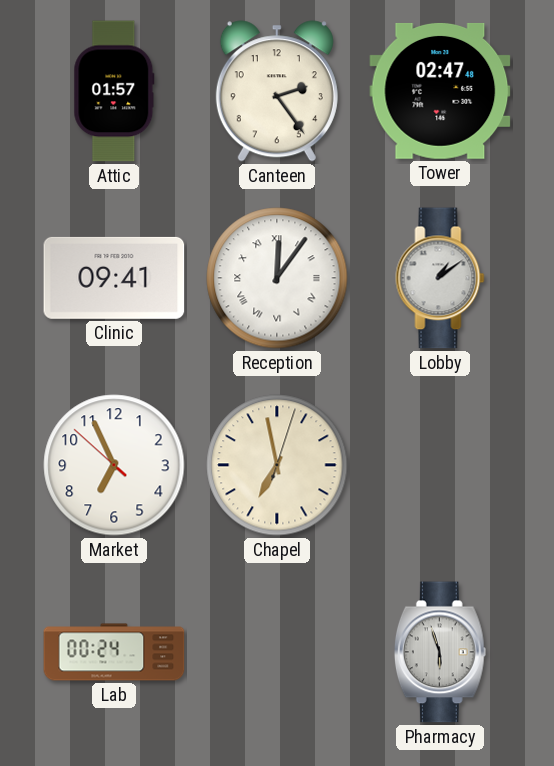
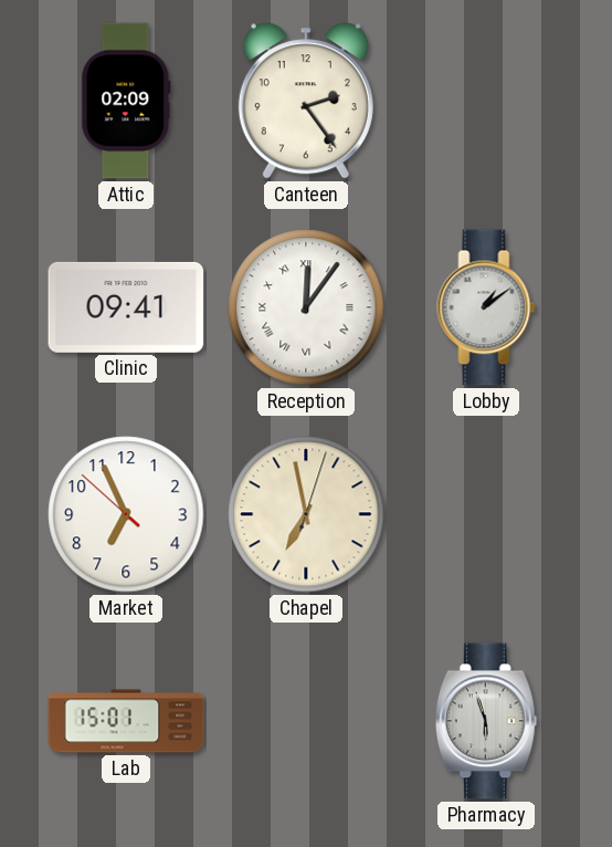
Attic: 01:57 -> 02:09 (126, 101)
Tower: 02:47 -> none (440, 91)
Lab: 00:24 -> 15:01 (126, 721)
